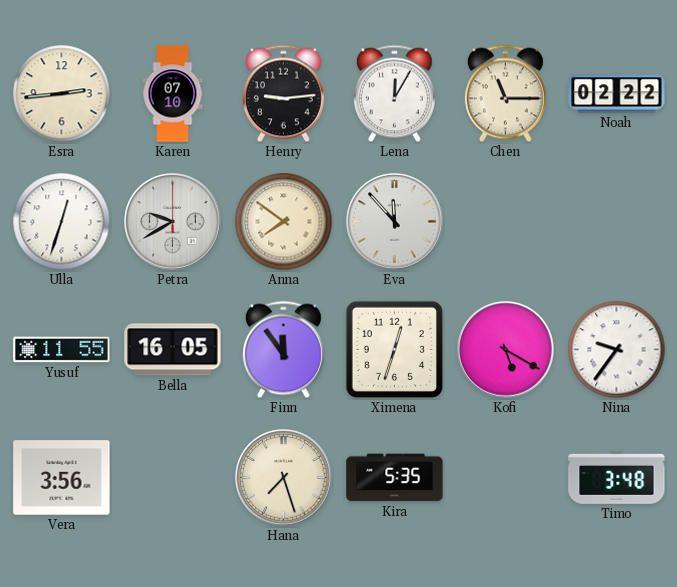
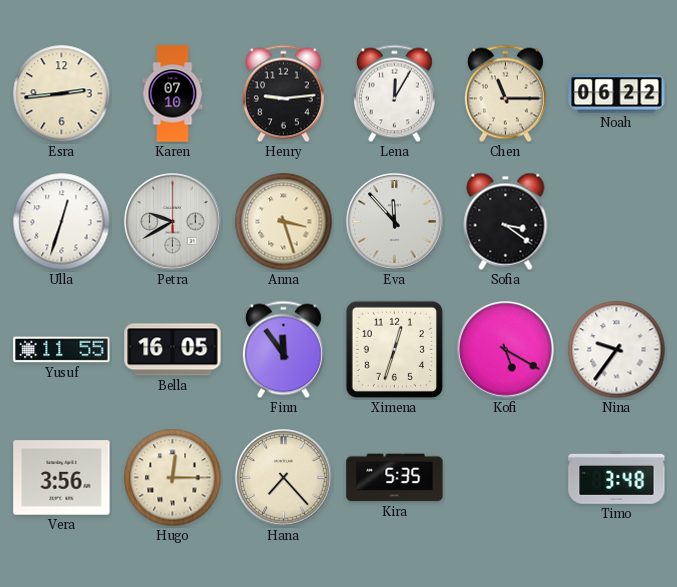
Noah: 02:22 -> 06:22 (617, 94)
Anna: 7:51 -> 3:27 (284, 222)
Sofia: none -> 3:21 (506, 221)
Hugo: none -> 12:15 (173, 478)
Hana: 7:27 -> 7:23 (284, 478)
